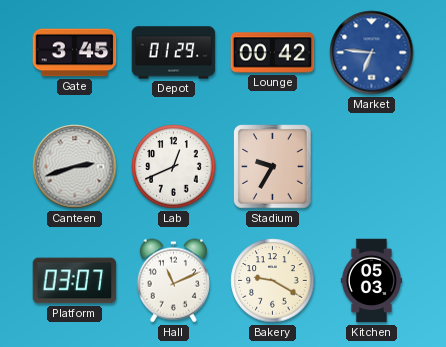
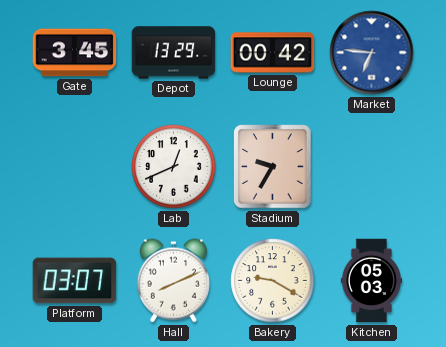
Depot: 01:29 -> 13:29 (174, 53)
Canteen: 2:42 -> none (75, 167)
Hall: 11:11 -> 8:11 (173, 281)
